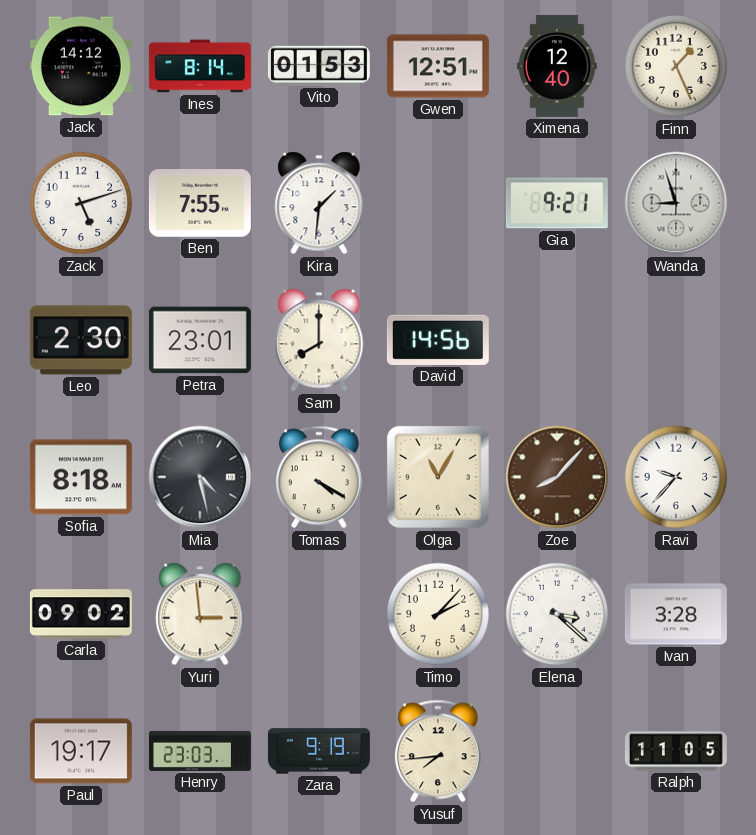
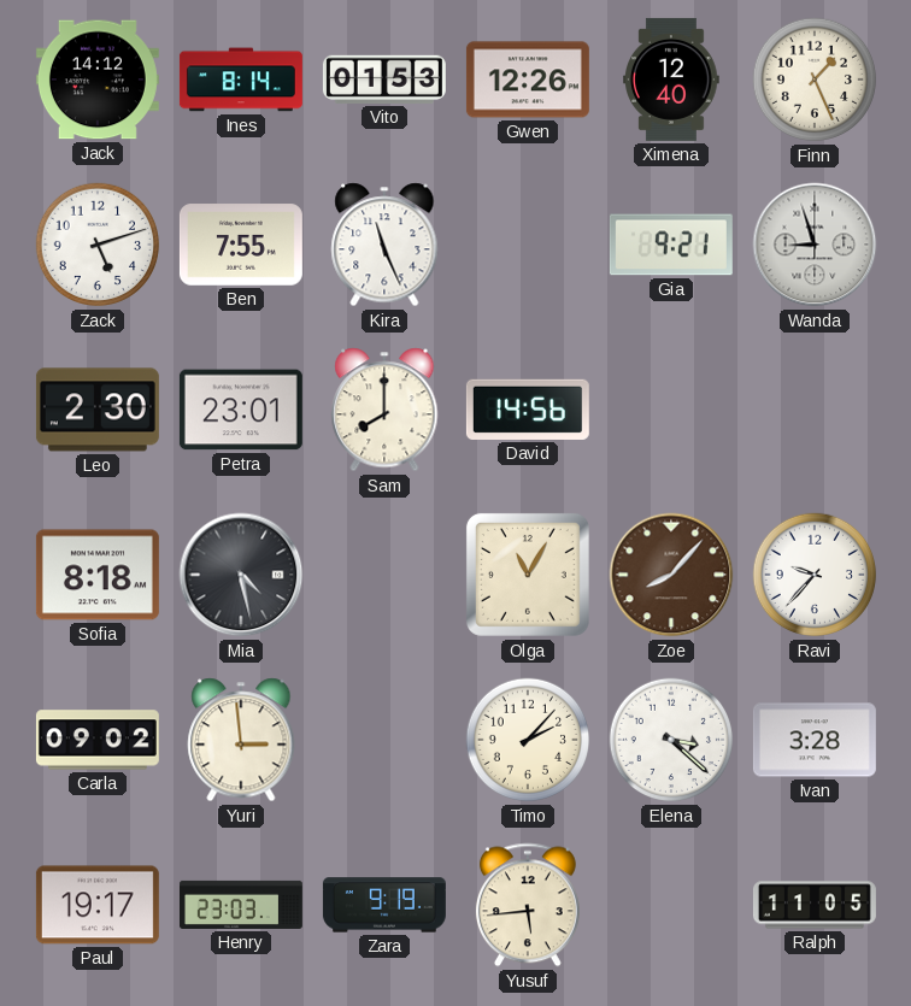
Gwen: 12:51 -> 12:26 (528, 80)
Kira: 1:31 -> 11:26 (384, 245)
Tomas: 4:20 -> none (319, 477)
Yusuf: 7:44 -> 5:44 (528, 905)
